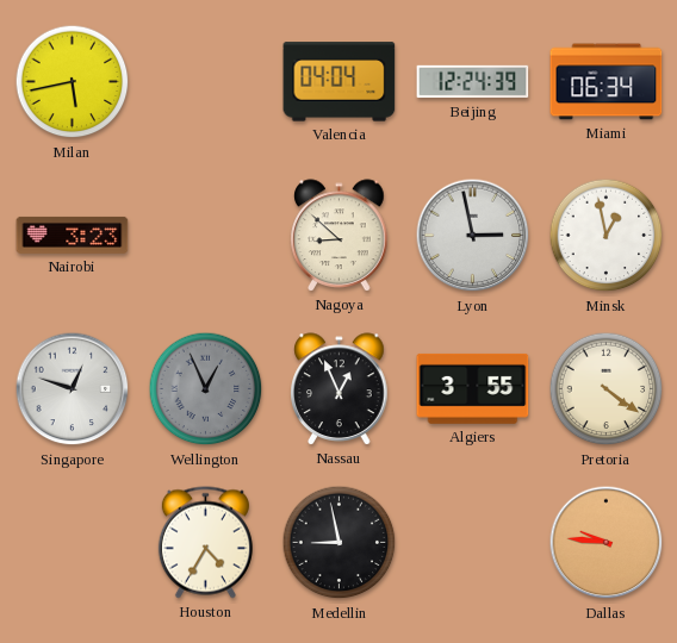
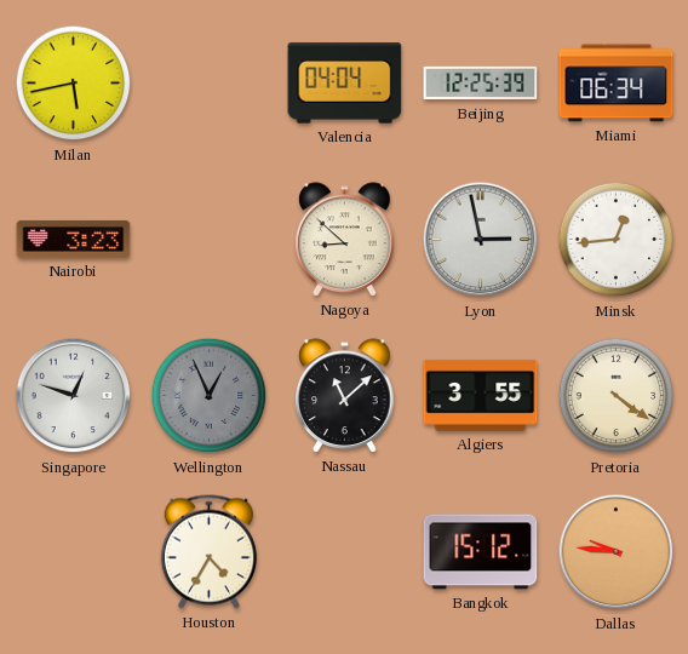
Beijing: 12:24 -> 12:25 (481, 84)
Minsk: 12:58 -> 12:44 (617, 240)
Nassau: 12:56 -> 11:08 (345, 396)
Medellin: 8:58 -> none (340, 543)
Bangkok: none -> 15:12 (481, 552)
